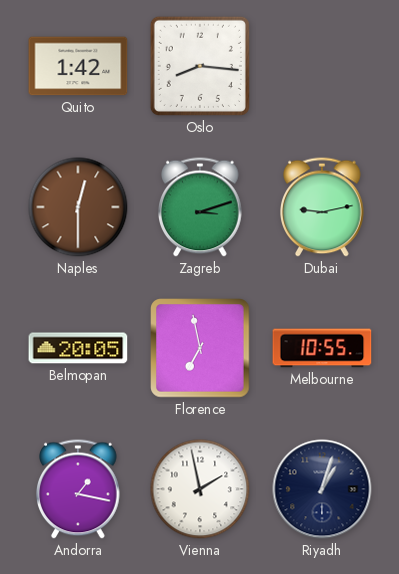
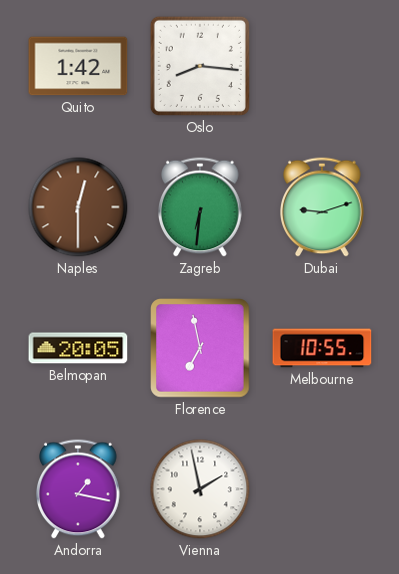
Zagreb: 3:12 -> 6:31 (201, 207)
Dubai: 9:13 -> 9:12 (323, 207)
Riyadh: 1:03 -> none (322, 489)
